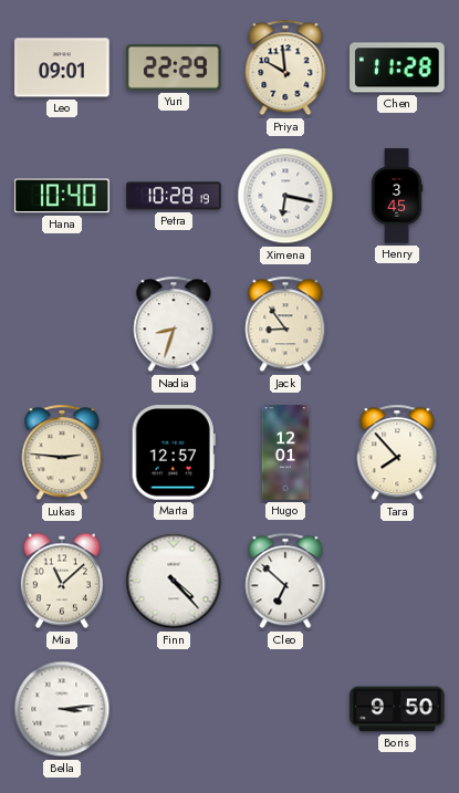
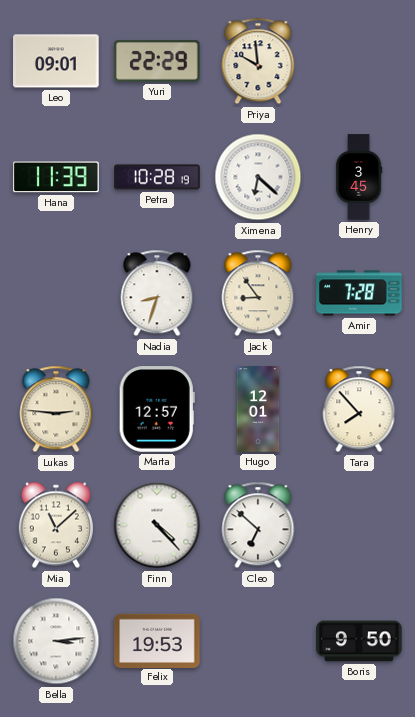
Chen: 11:28 -> none (397, 67)
Hana: 10:40 -> 11:39 (56, 177)
Ximena: 6:17 -> 6:22 (258, 177)
Amir: none -> 7:28 (359, 293)
Felix: none -> 19:53 (157, 640)
